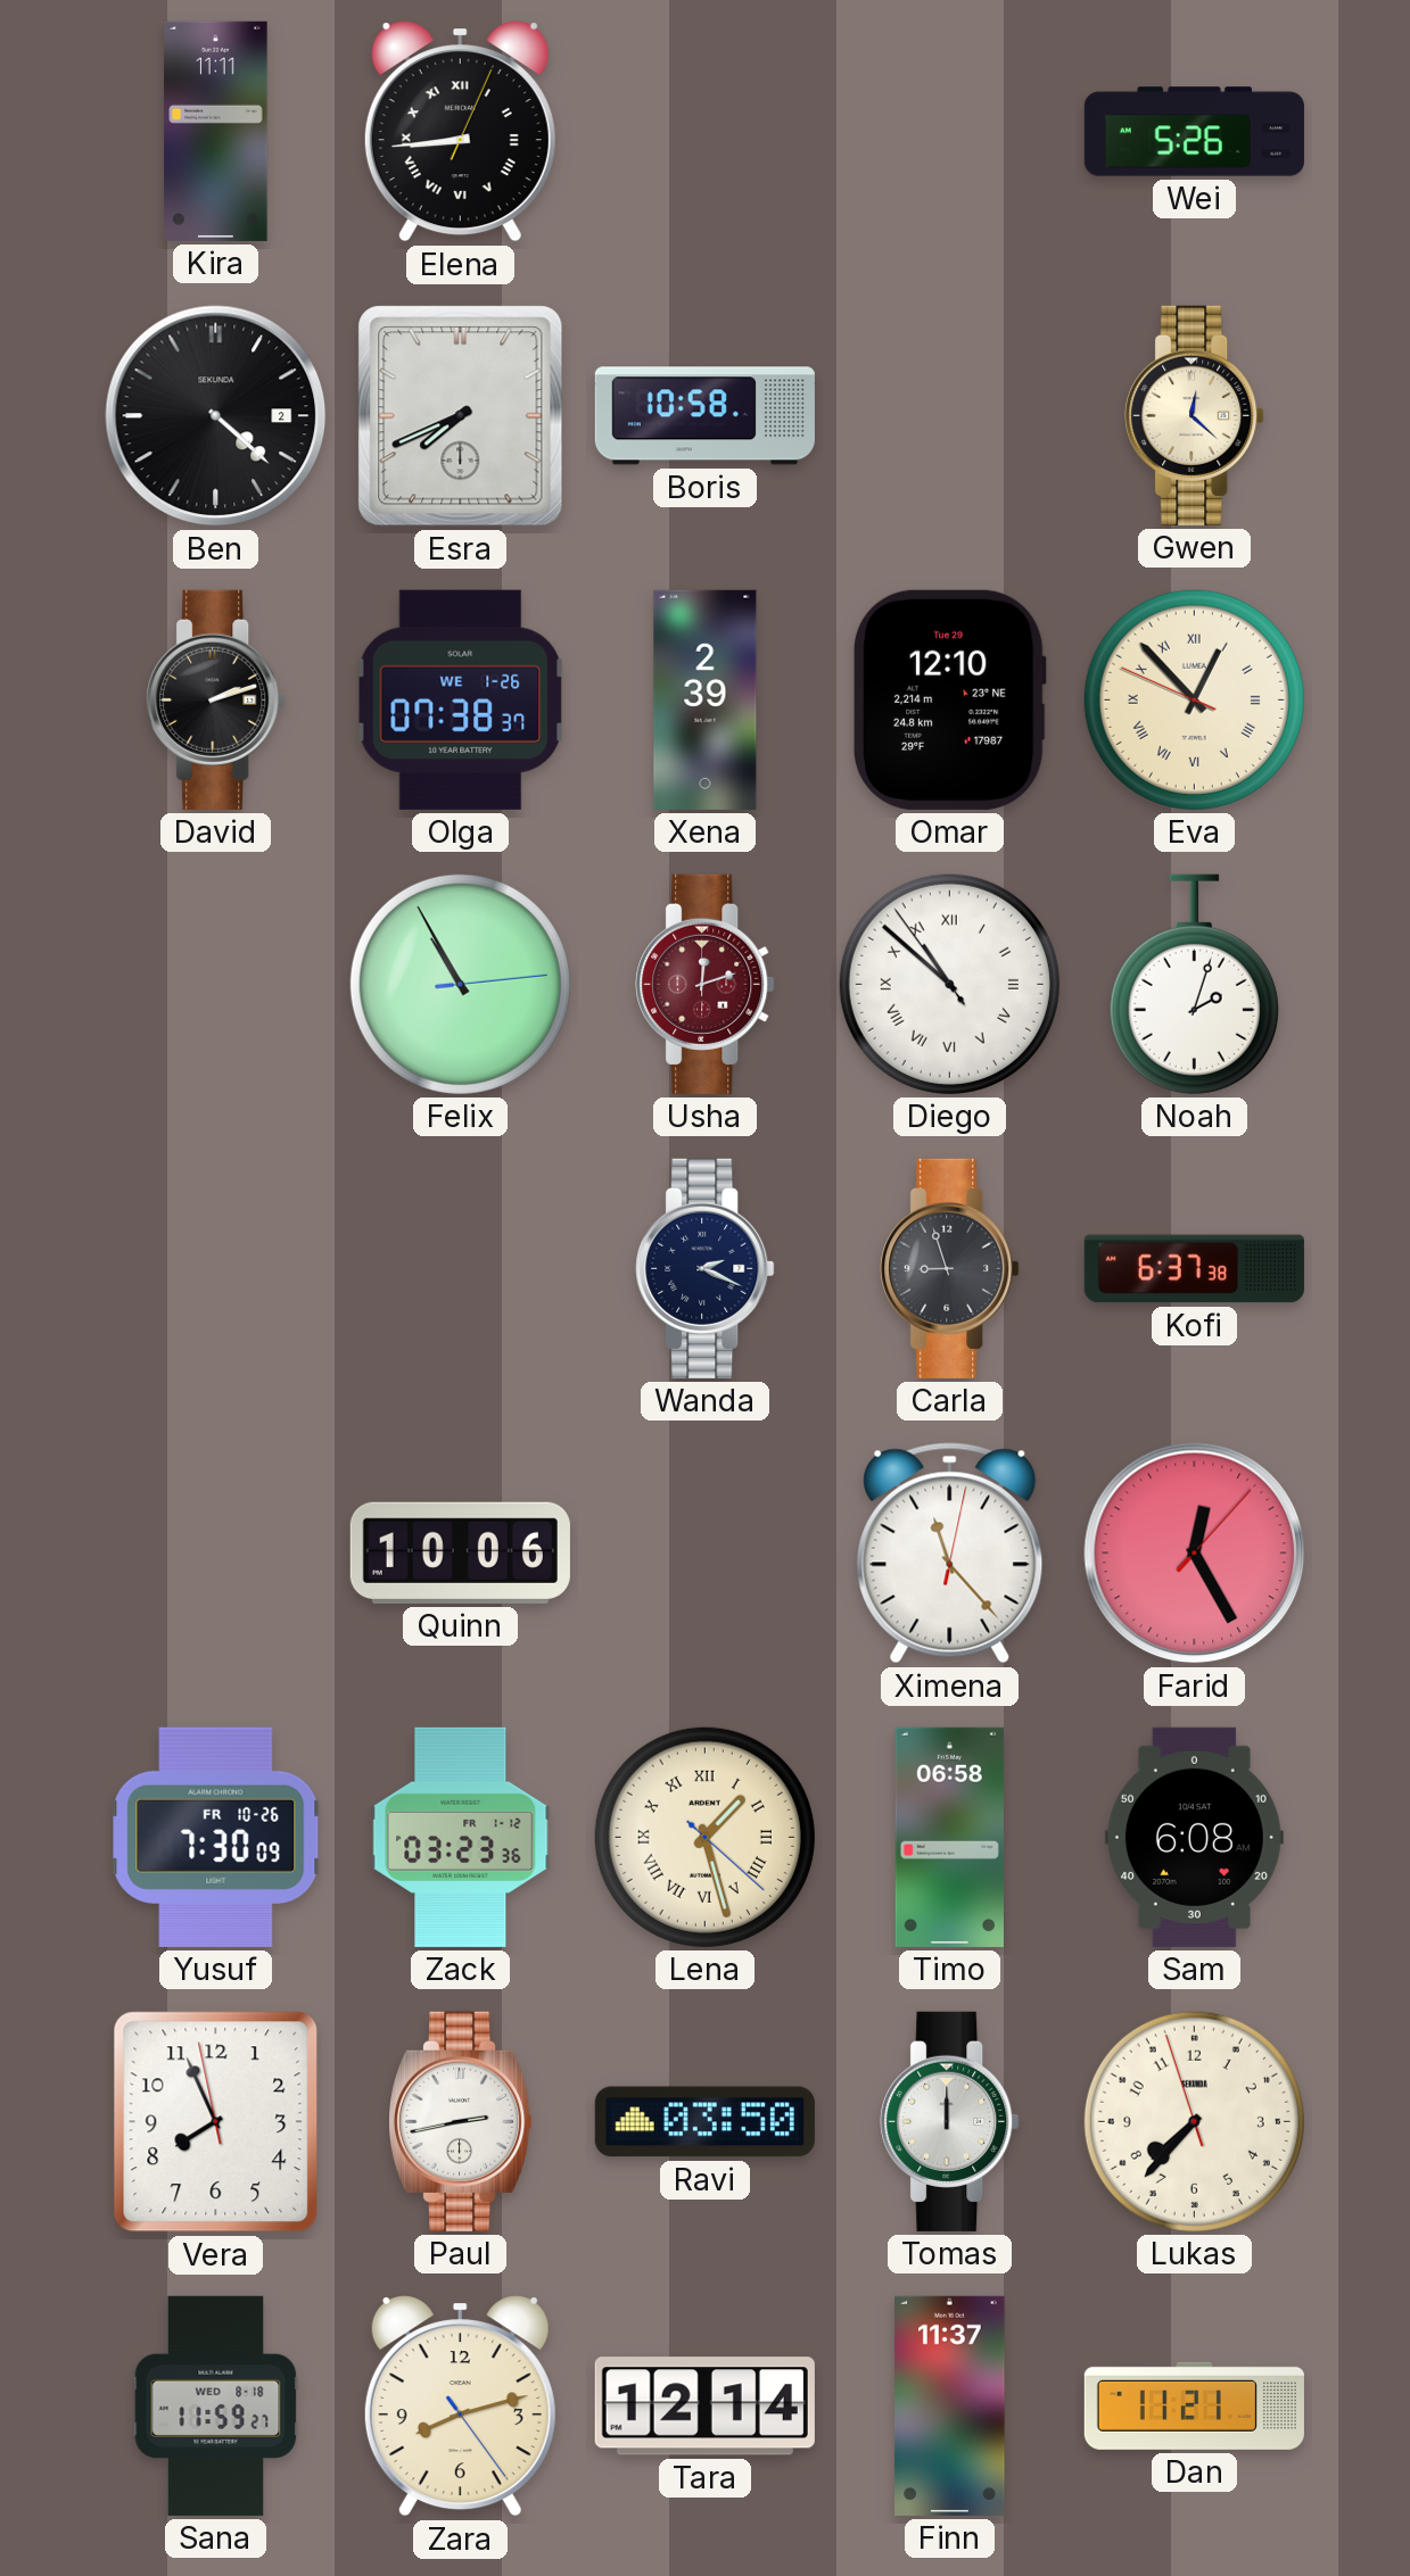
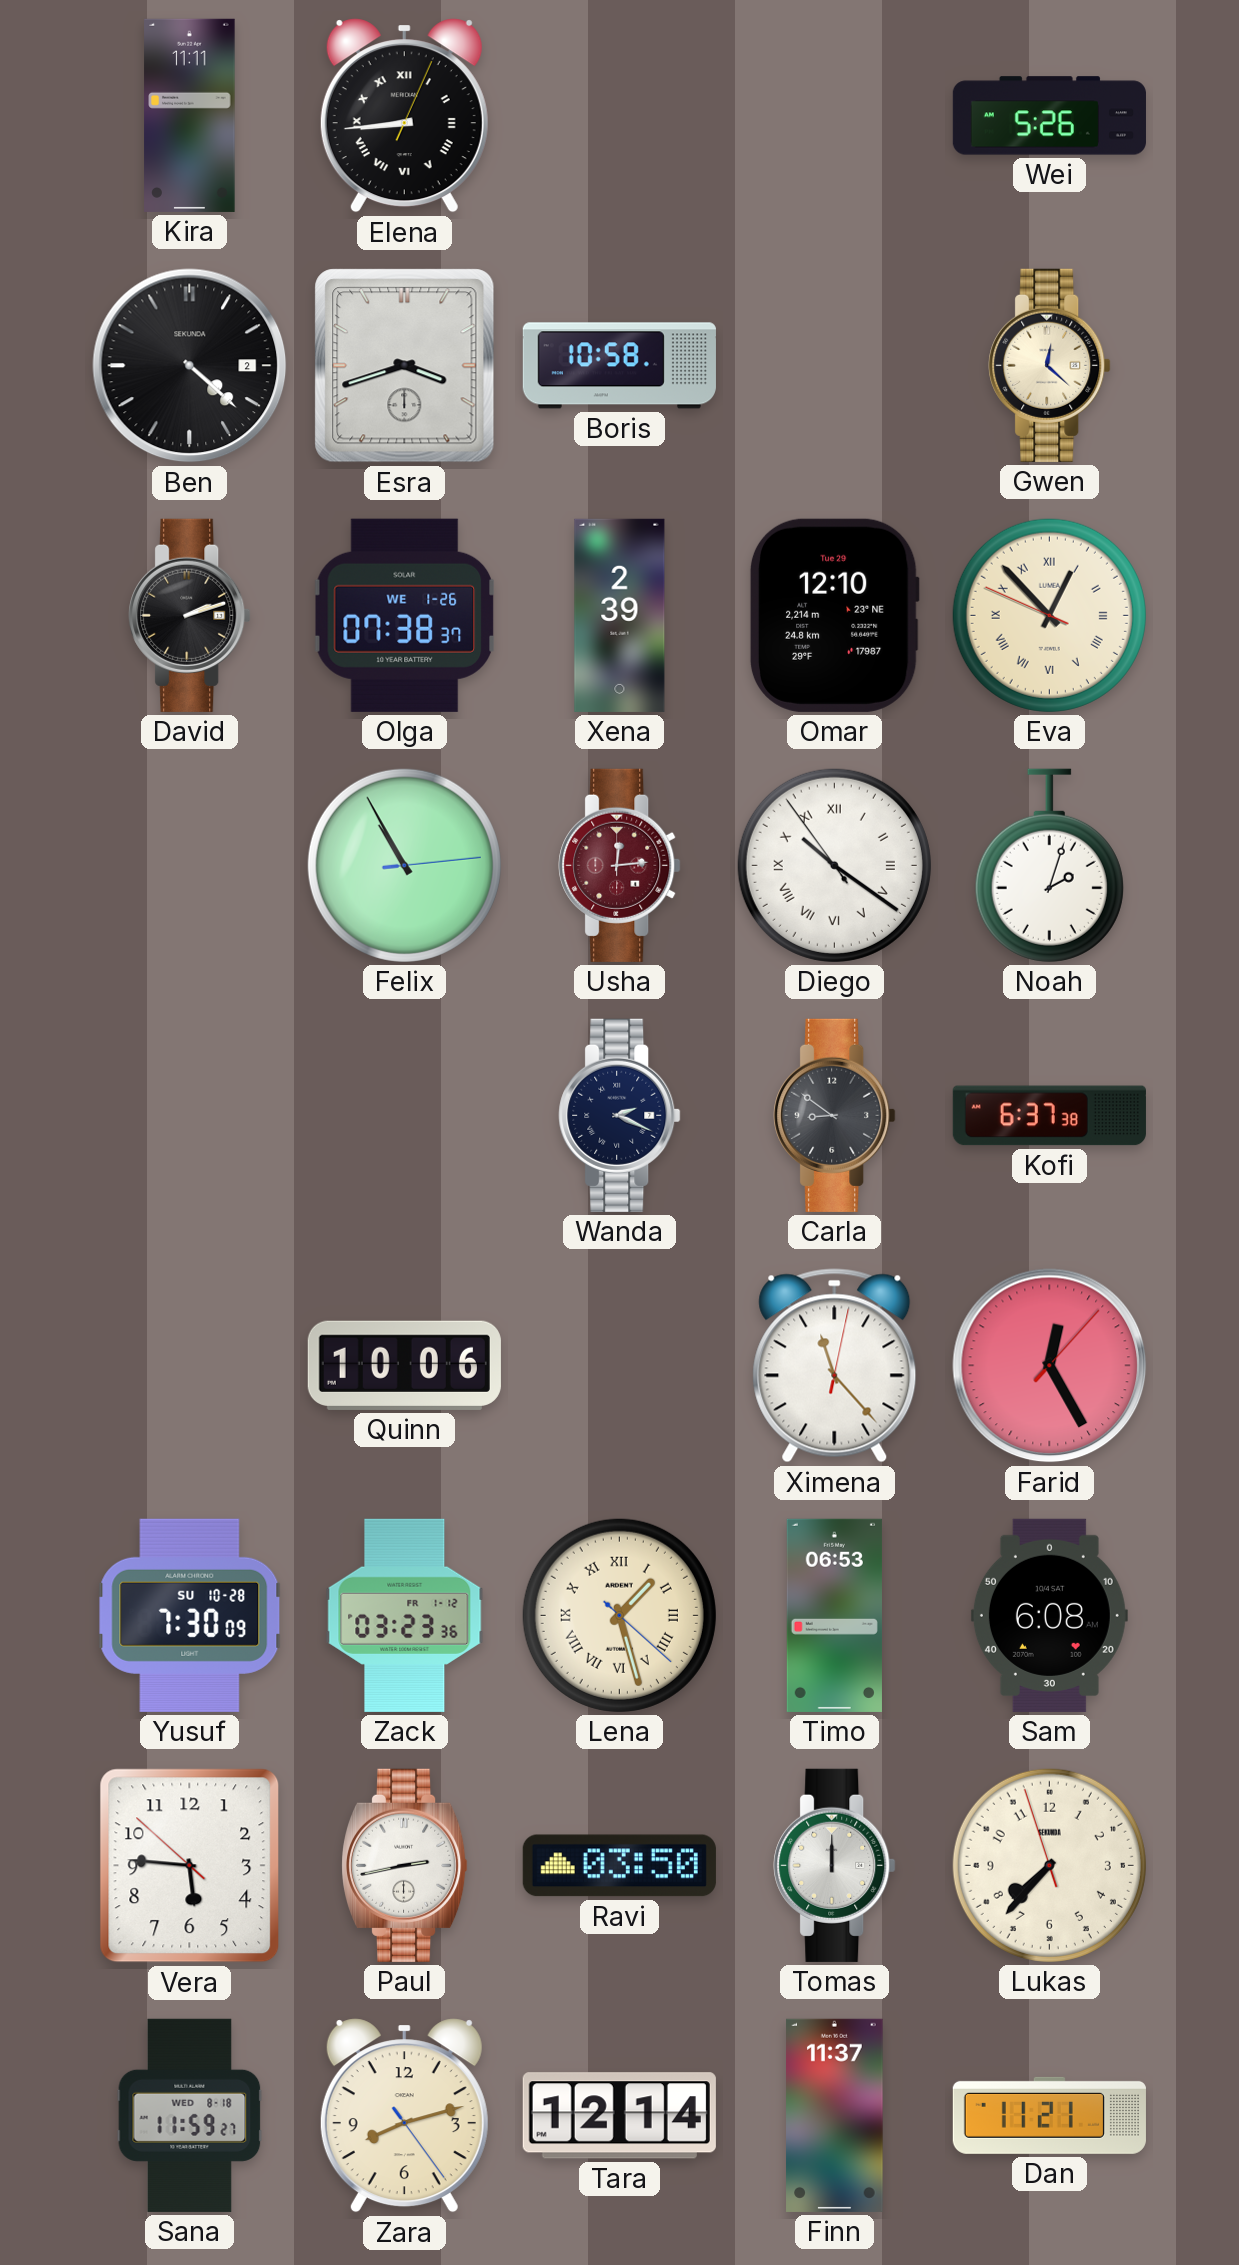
Esra: 7:41 -> 3:42 (405, 366)
Usha: 12:12 -> 12:14 (620, 865)
Diego: 10:51 -> 10:20 (834, 865)
Carla: 8:57 -> 8:51 (835, 1115)
Yusuf date: FR 10-26 -> SU 10-28 (190, 1615)
Timo: 06:58 -> 06:53 (834, 1615)
Vera: 7:55 -> 5:45 (190, 1866)
